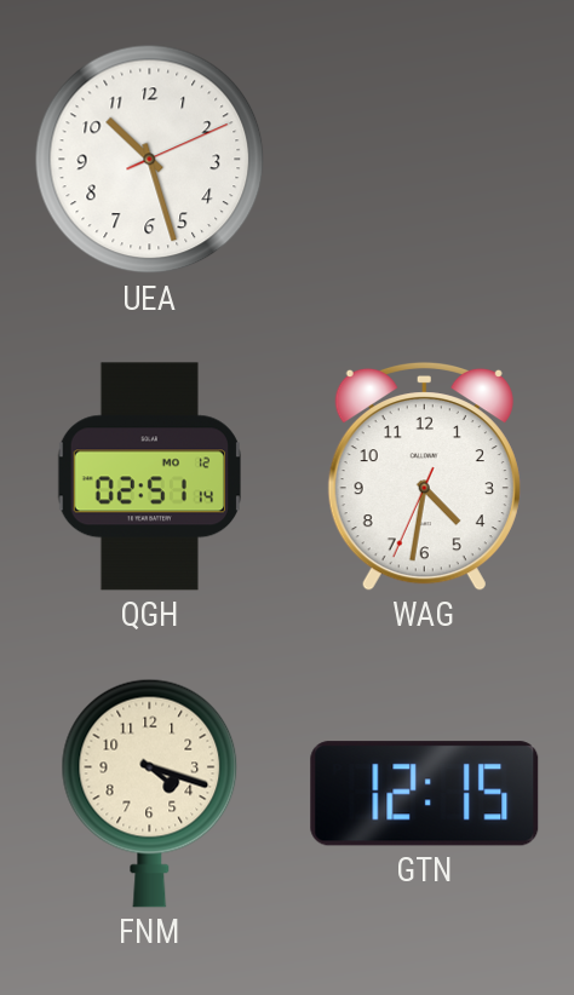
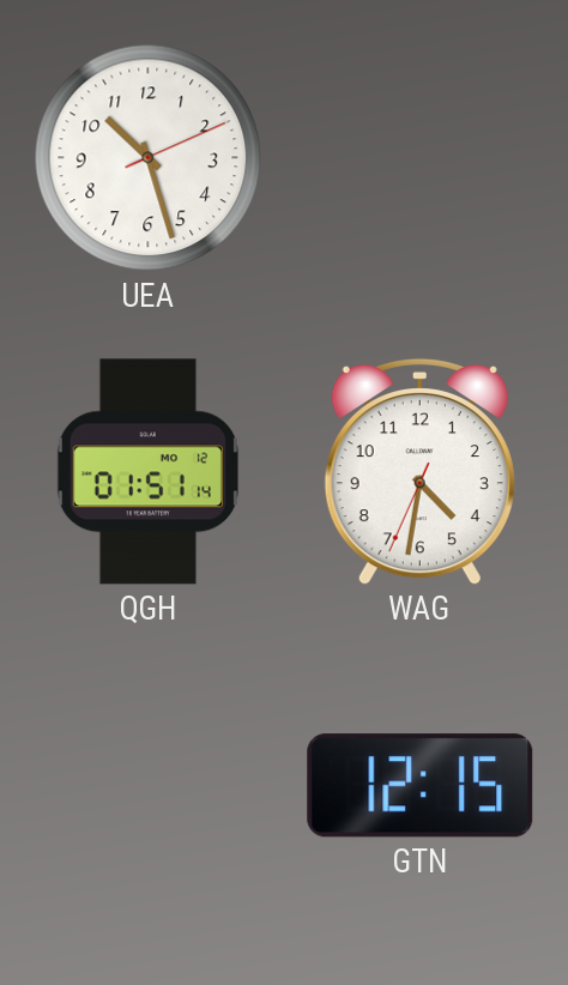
QGH: 02:51 -> 01:51 (147, 472)
FNM: 4:18 -> none (150, 793)
